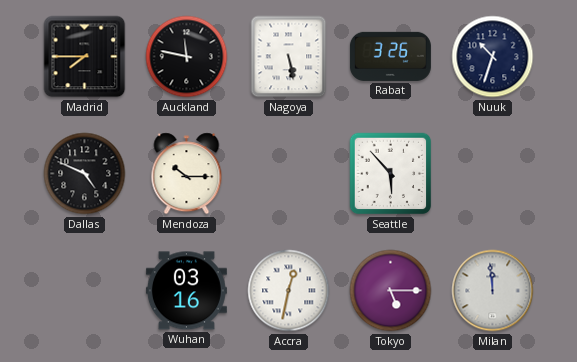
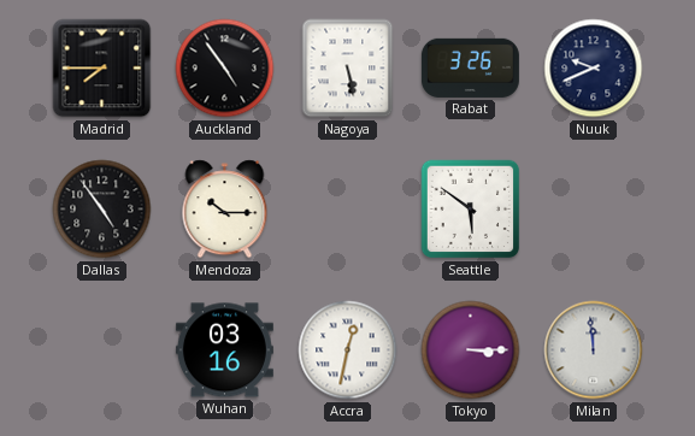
Auckland: 11:47 -> 4:54 (225, 69)
Nuuk: 10:33 -> 9:41 (594, 69)
Dallas: 4:49 -> 4:54 (102, 210)
Seattle: 5:53 -> 5:51 (471, 210)
Tokyo: 5:15 -> 3:15 (471, 350)
